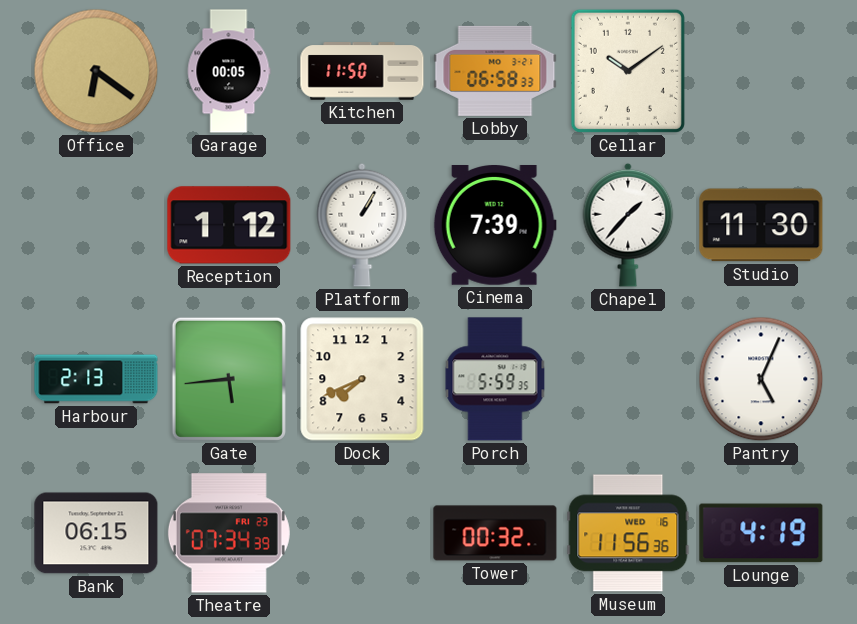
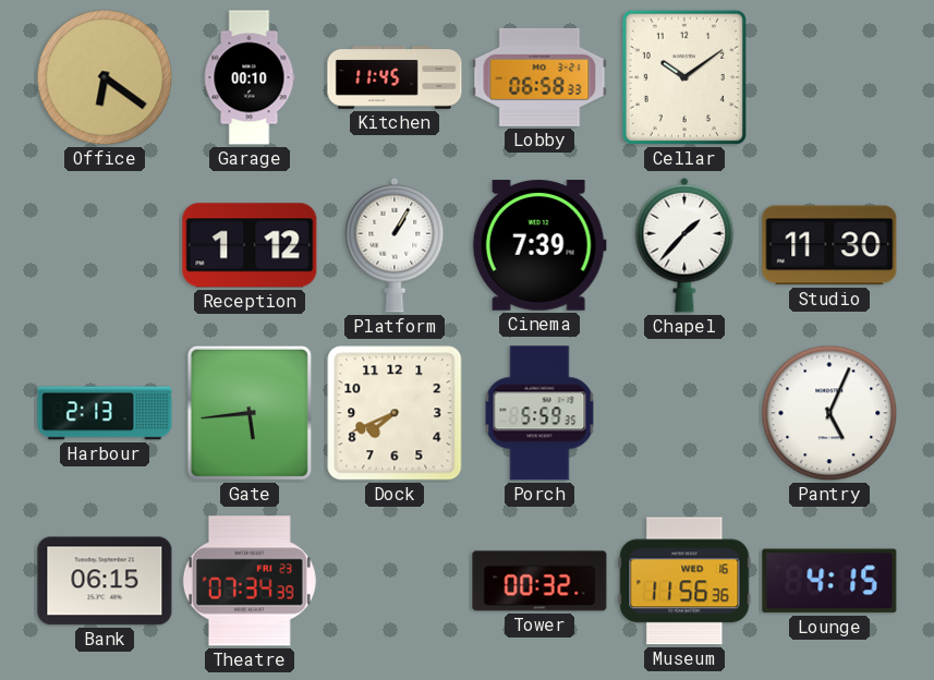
Garage: 00:05 -> 00:10 (250, 77)
Kitchen: 11:50 -> 11:45 (395, 77)
Lounge: 4:19 -> 4:15 (829, 581)
